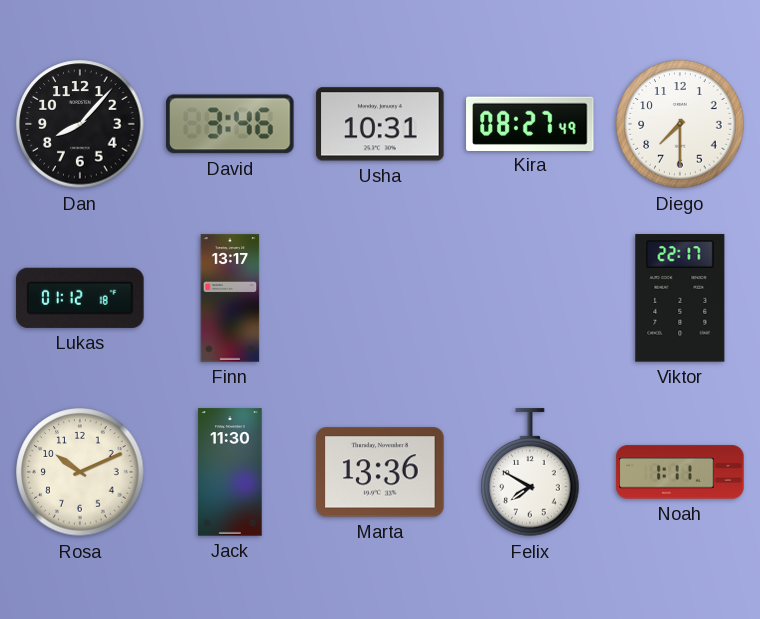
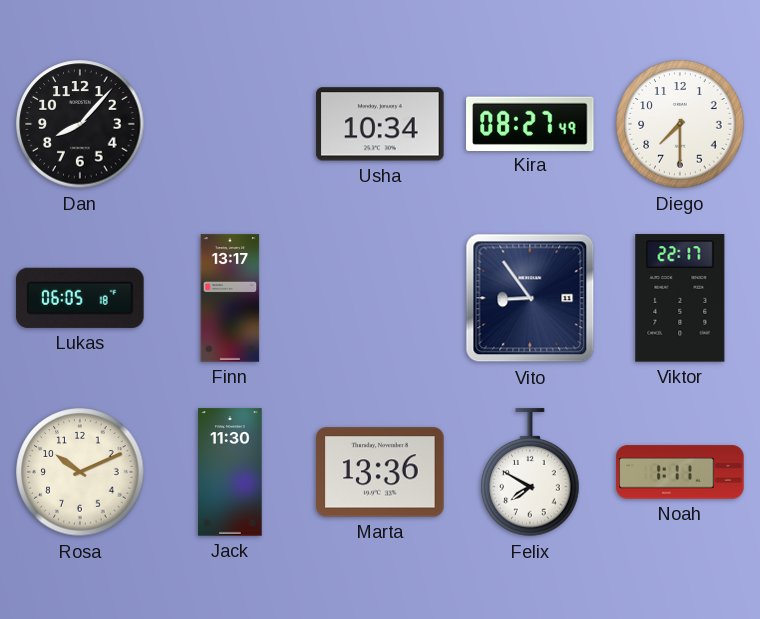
David: 3:46 -> none (230, 124)
Usha: 10:31 -> 10:34 (380, 124)
Lukas: 01:12 -> 06:05 (80, 298)
Vito: none -> 8:54 (530, 298)
